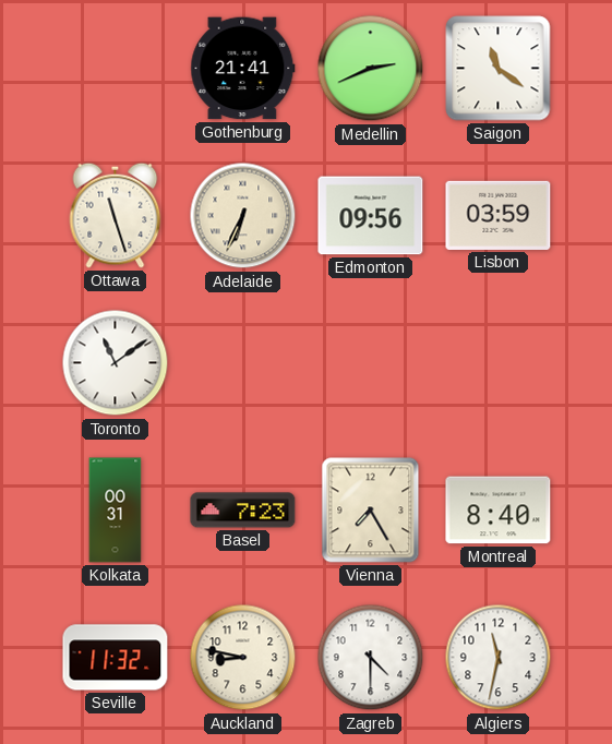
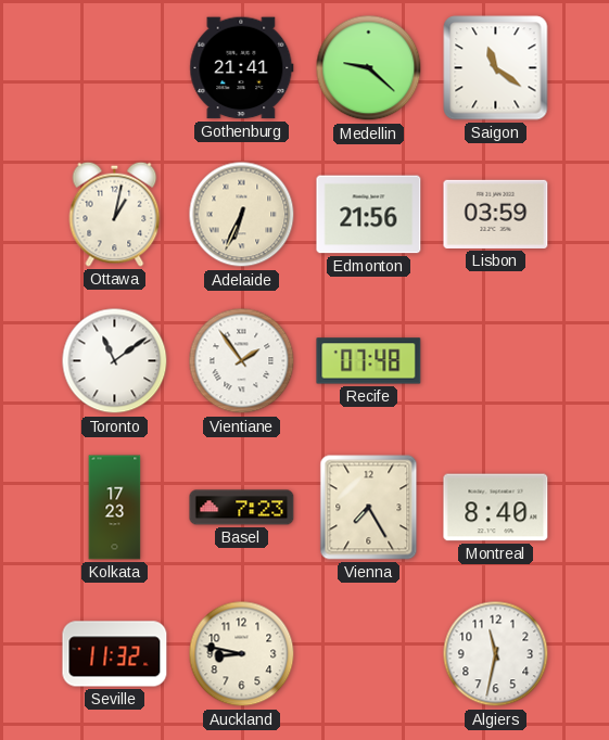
Medellin: 2:41 -> 9:22 (369, 68)
Ottawa: 11:27 -> 1:02 (115, 214)
Edmonton: 09:56 -> 21:56 (369, 215)
Vientiane: none -> 1:54 (242, 361)
Recife: none -> 07:48 (369, 361)
Kolkata: 00:31 -> 17:23 (115, 508)
Zagreb: 4:30 -> none (371, 658)
